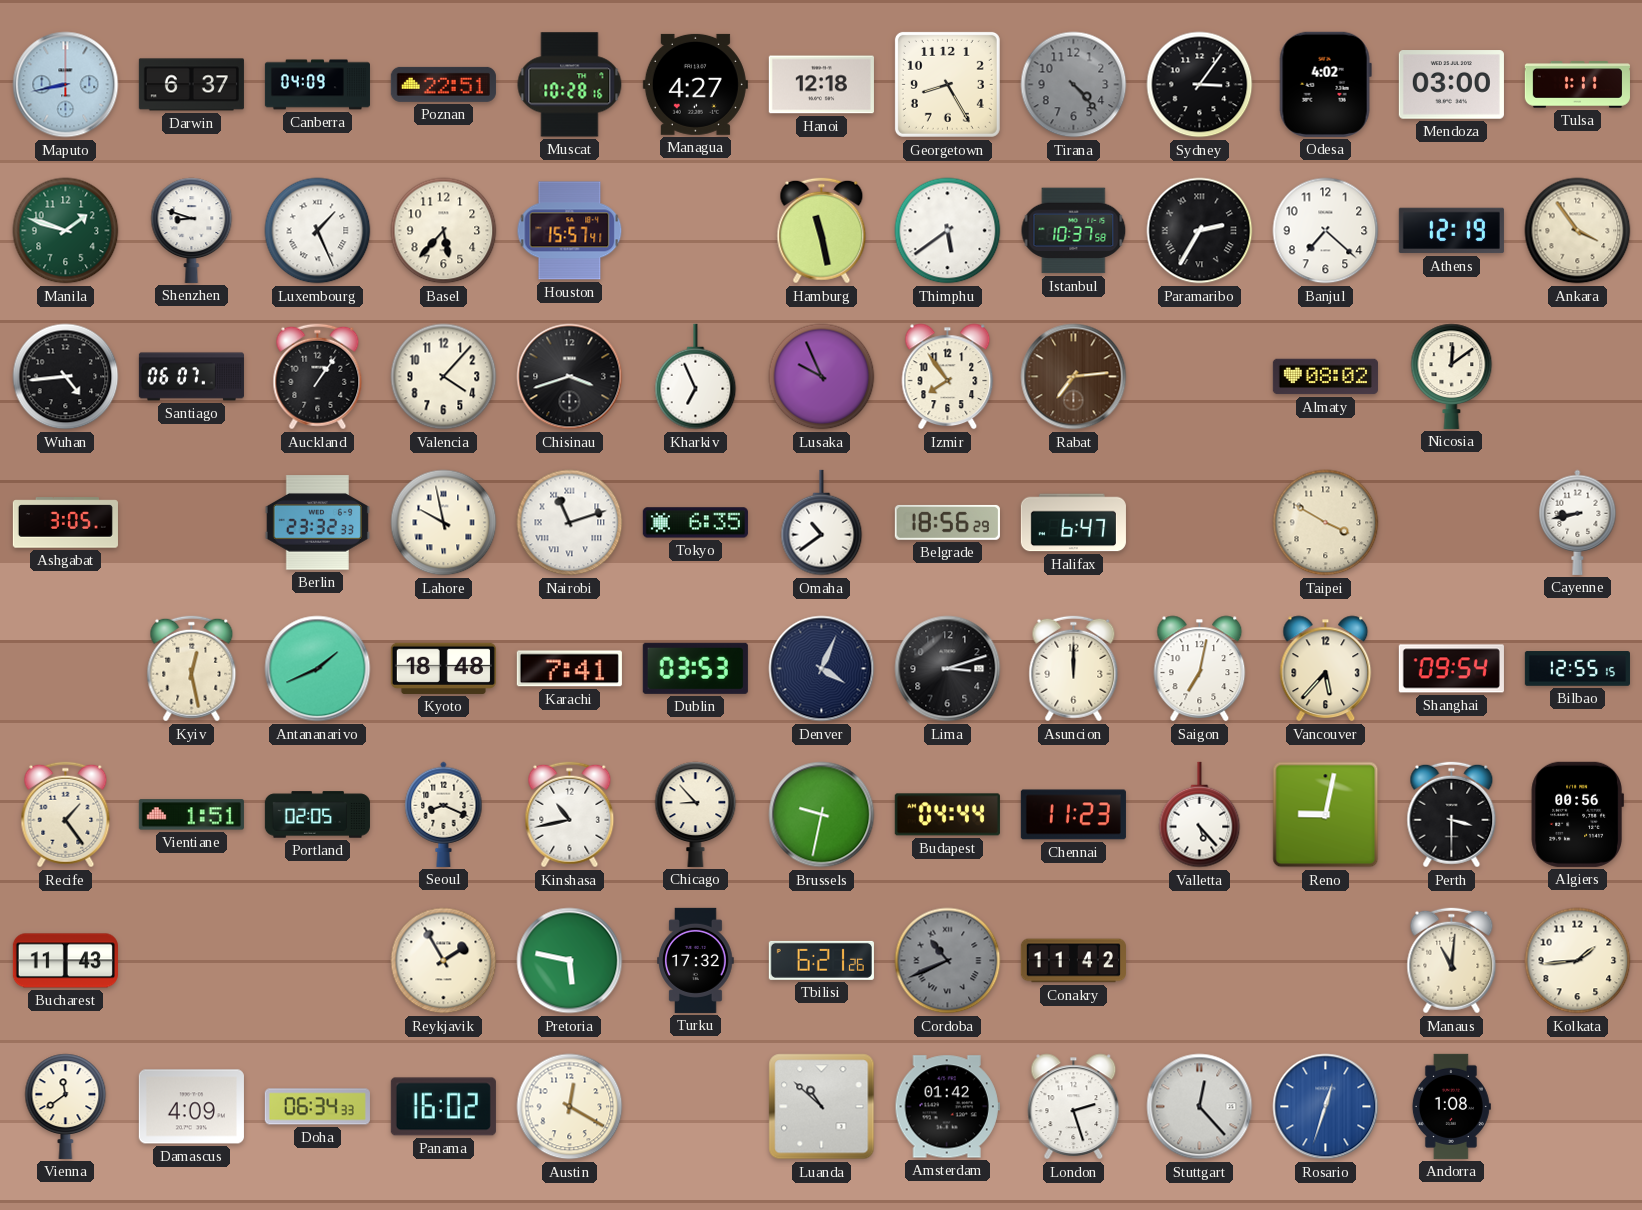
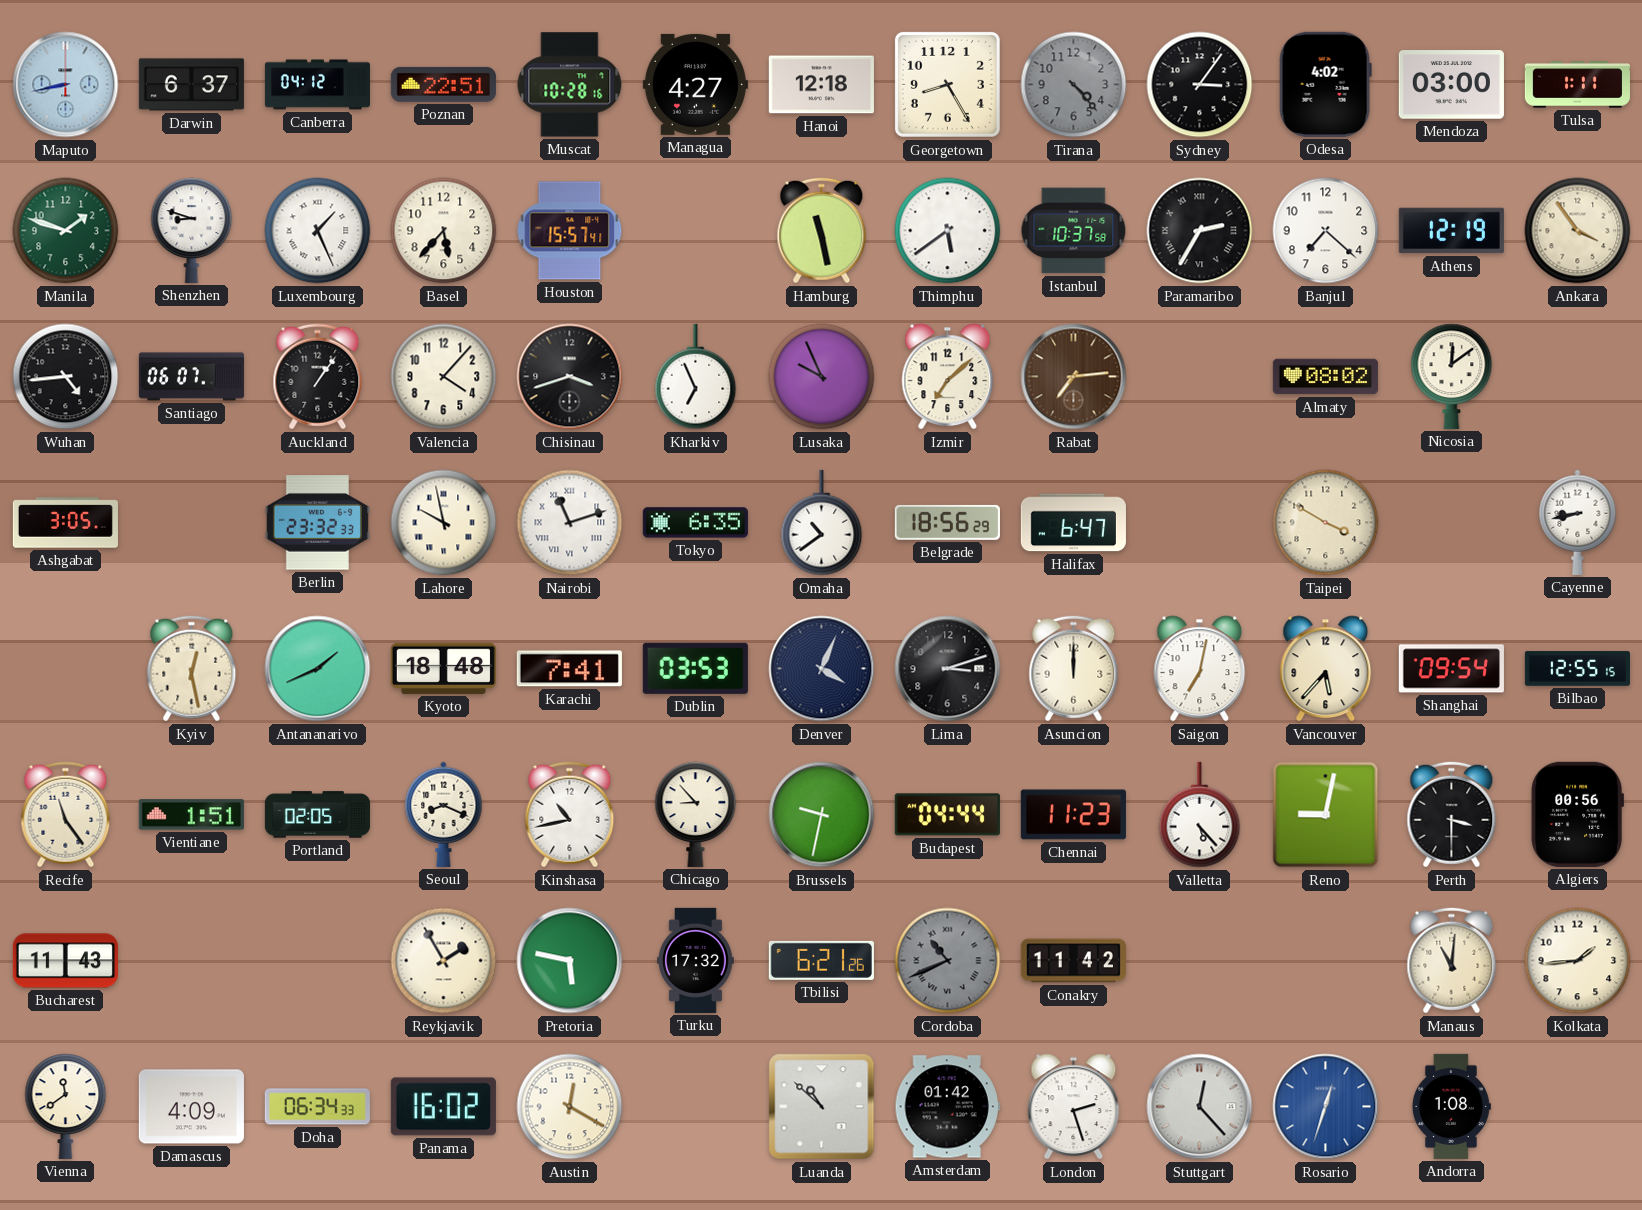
Canberra: 04:09 -> 04:12 (317, 85)
Izmir: 7:54 -> 7:08 (948, 377)
Recife: 1:24 -> 11:24 (66, 815)
